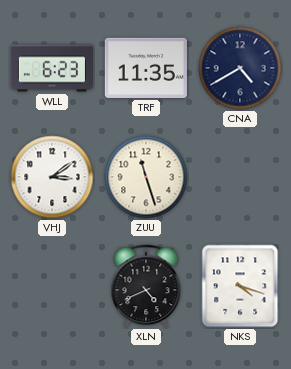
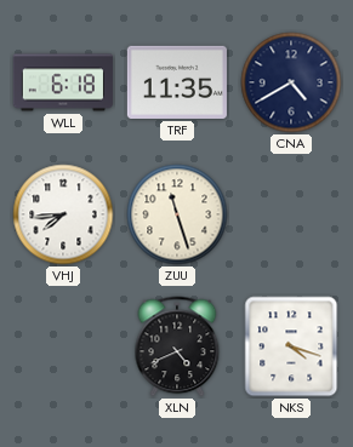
WLL: 6:23 -> 6:18 (63, 82)
VHJ: 3:09 -> 7:44 (63, 214)
